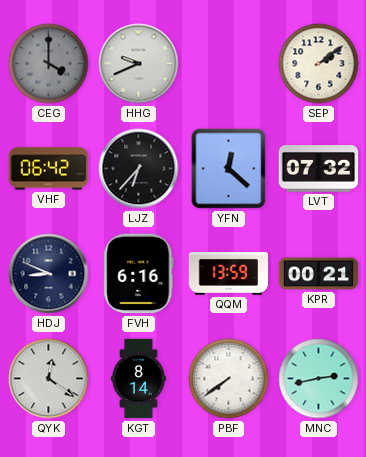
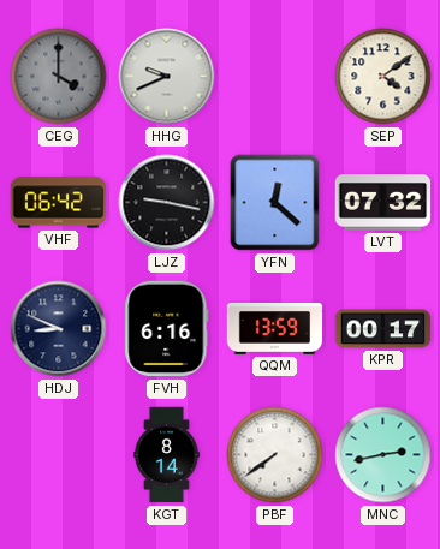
SEP: 2:09 -> 4:09 (383, 77)
LJZ: 6:37 -> 9:17 (167, 203)
KPR: 00:21 -> 00:17 (383, 329)
QYK: 12:21 -> none (49, 379)
